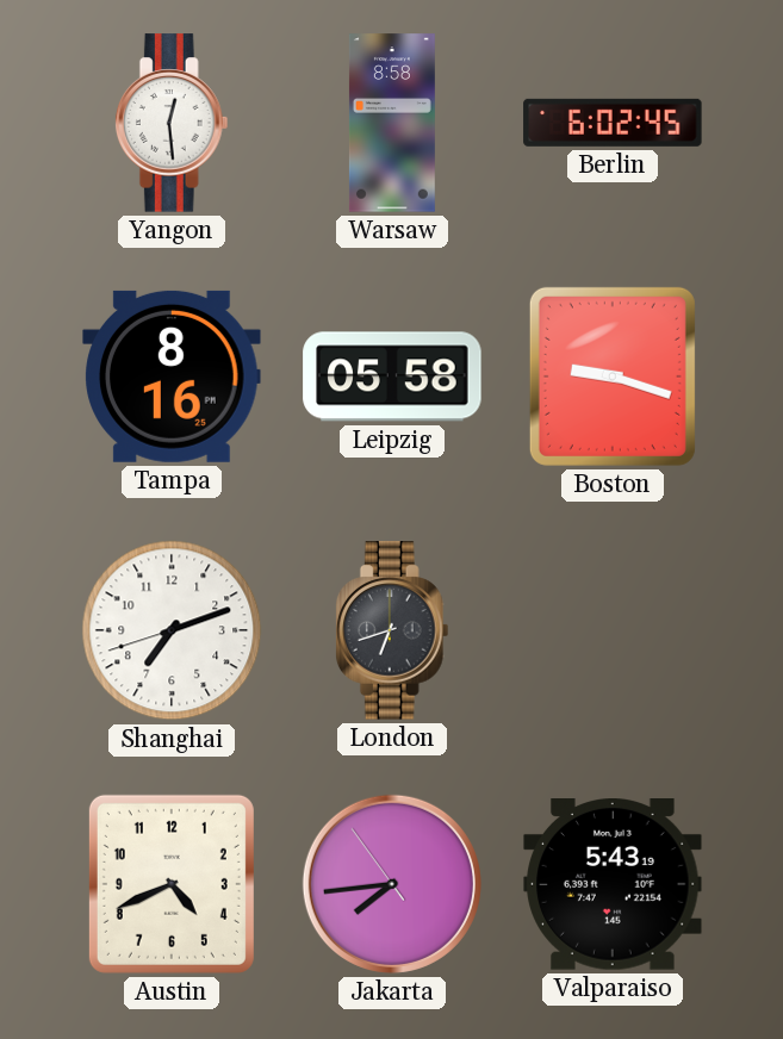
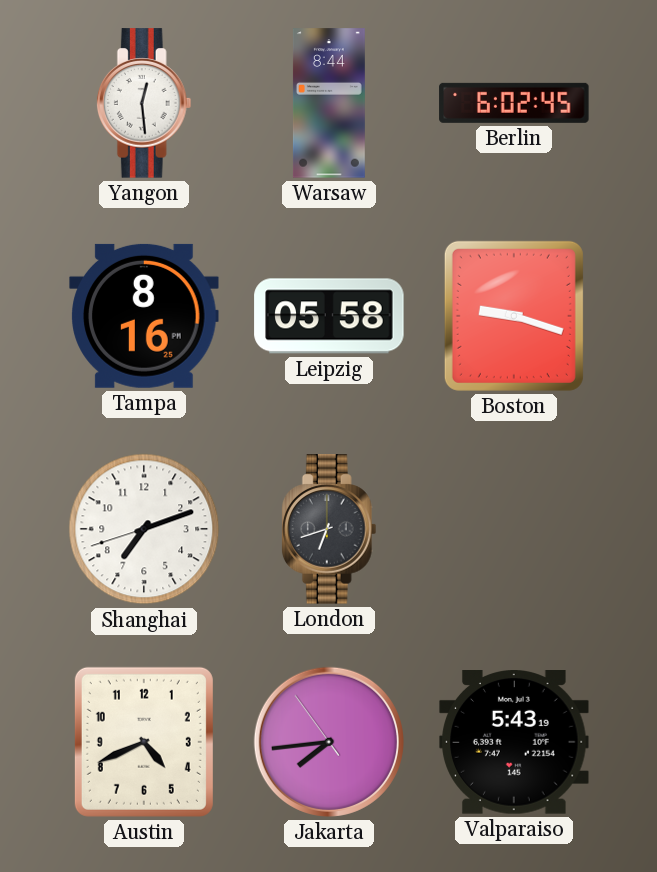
Warsaw: 8:58 -> 8:44 (329, 103)
